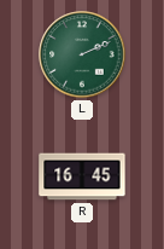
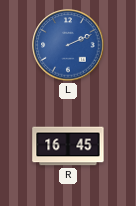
L dial: green -> blue (68, 45)
